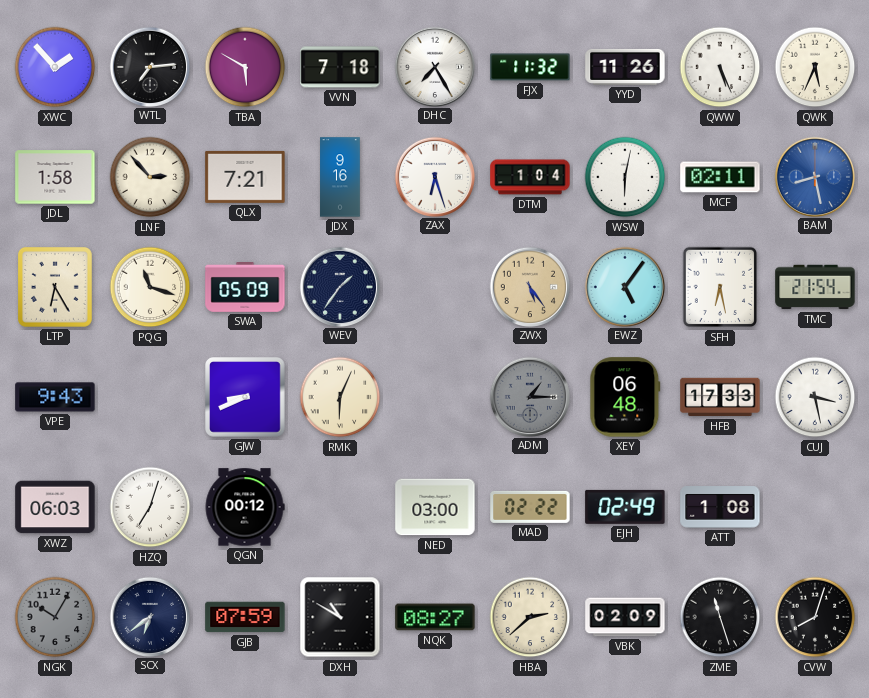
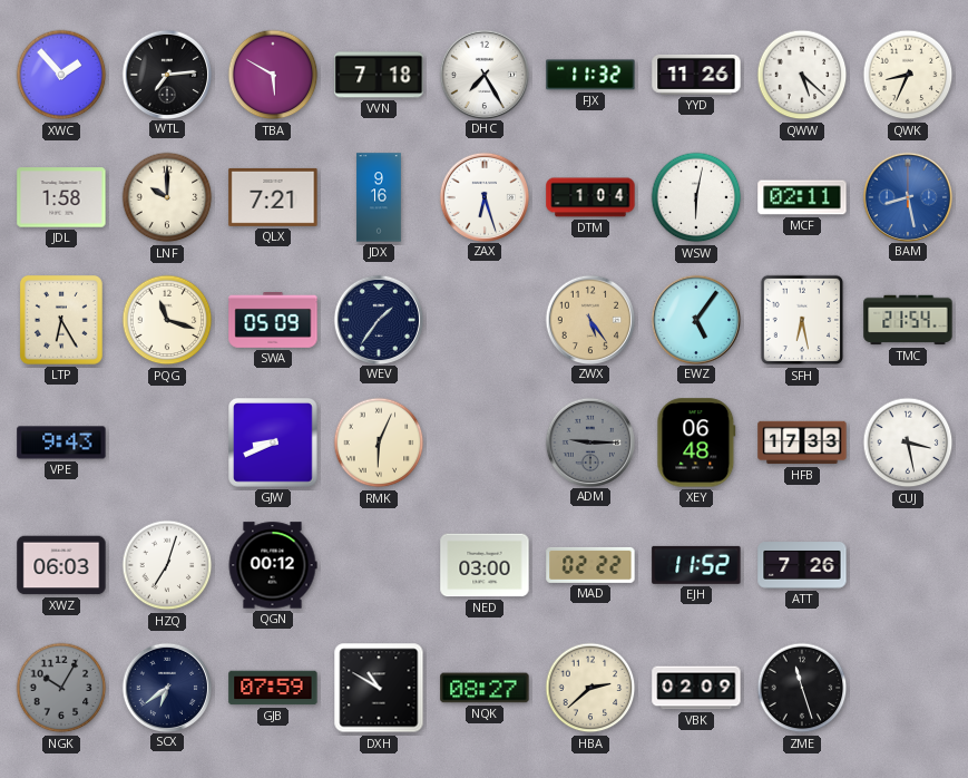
QWW: 5:26 -> 5:22 (802, 75)
QWK: 5:34 -> 8:34 (908, 75)
LNF: 2:53 -> 10:00 (167, 197)
ADM: 1:15 -> 9:15 (589, 441)
EJH: 02:49 -> 11:52 (696, 565)
ATT: 1:08 -> 7:26 (802, 565)
CVW: 8:03 -> none (815, 617)
